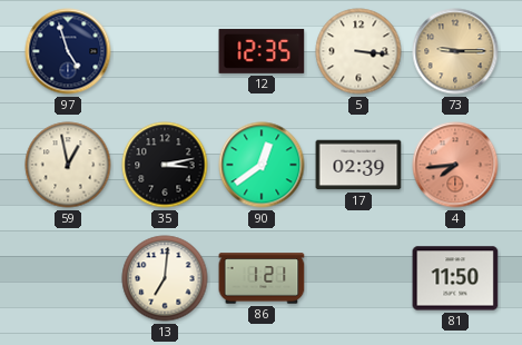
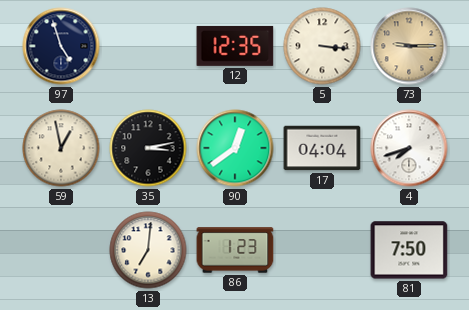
17: 02:39 -> 04:04 (322, 148)
4: 7:44 -> 7:42 (409, 148)
4 dial: salmon -> white (409, 148)
86: 1:21 -> 1:23 (235, 250)
81: 11:50 -> 7:50 (409, 250)
